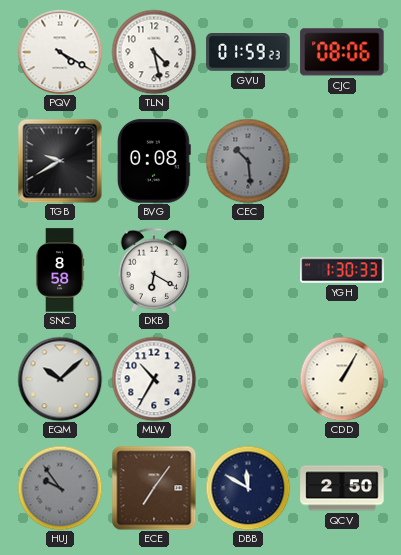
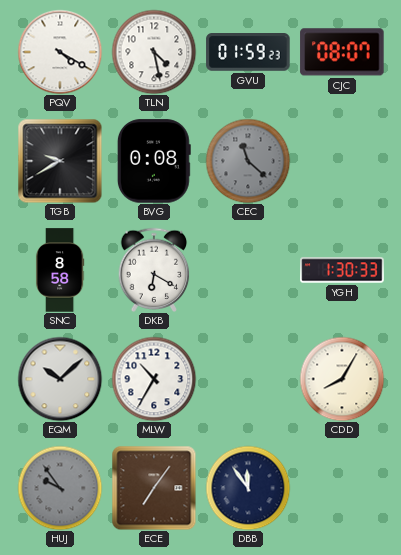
CJC: 08:06 -> 08:07 (342, 52)
CEC: 10:29 -> 11:22 (248, 161)
CDD: 1:05 -> 8:05 (342, 379)
DBB: 11:50 -> 11:54 (248, 488)
QCV: 2:50 -> none (342, 488)
